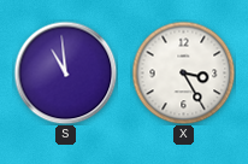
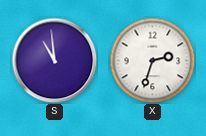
X: 3:25 -> 2:33 (152, 60)
